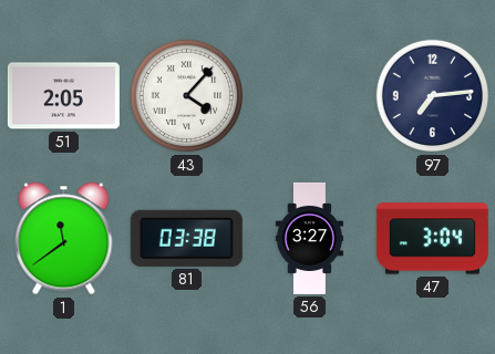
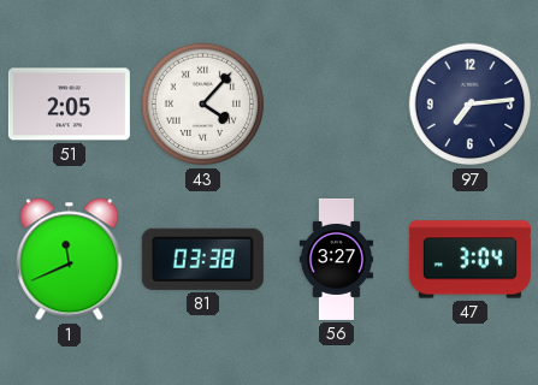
1: 11:39 -> 11:41 (70, 260)
